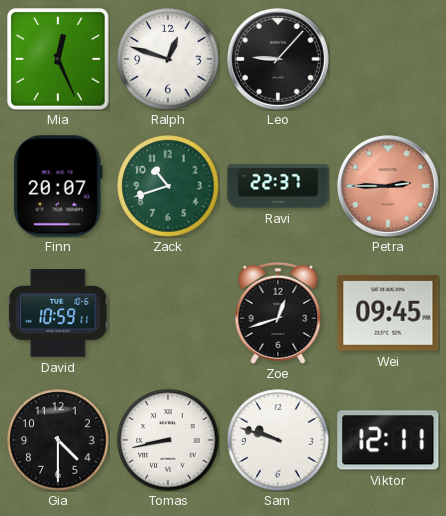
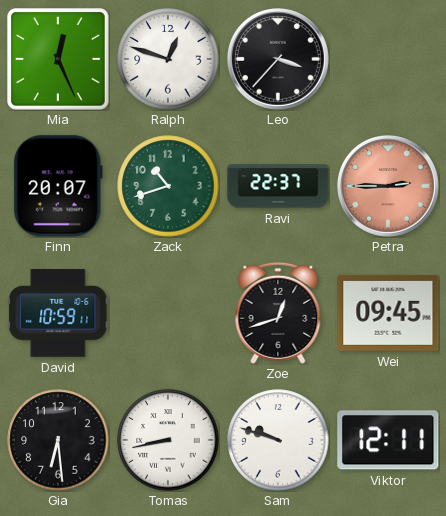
Leo: 9:07 -> 3:37 (279, 60)
Gia: 4:30 -> 6:29 (58, 440)
